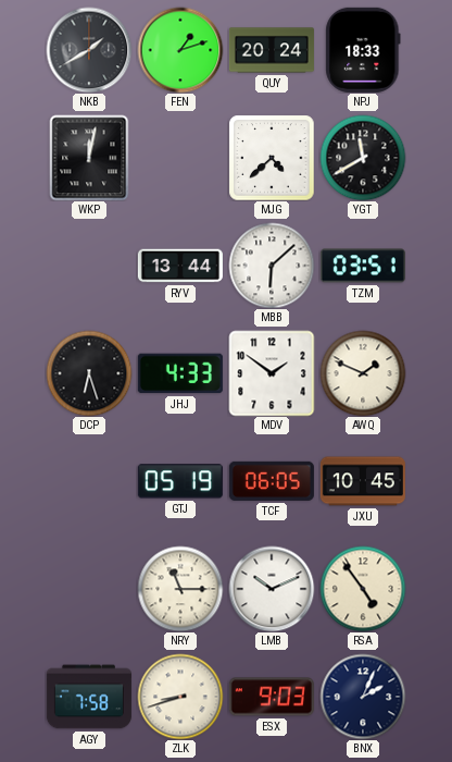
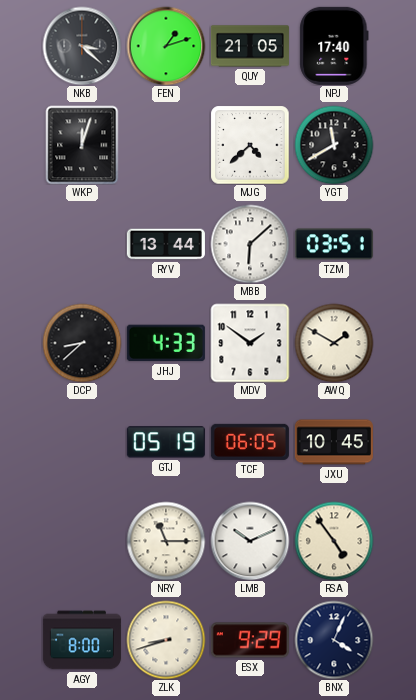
NKB: 1:40 -> 3:22 (82, 46)
QUY: 20:24 -> 21:05 (250, 46)
NPJ: 18:33 -> 17:40 (334, 46)
WKP: 12:02 -> 12:03 (82, 145)
DCP: 6:27 -> 8:38 (82, 343)
AWQ: 1:49 -> 1:50 (334, 343)
AGY: 7:58 -> 8:00 (82, 640)
ESX: 9:03 -> 9:29 (250, 640)
BNX: 2:04 -> 4:04 (334, 640)
